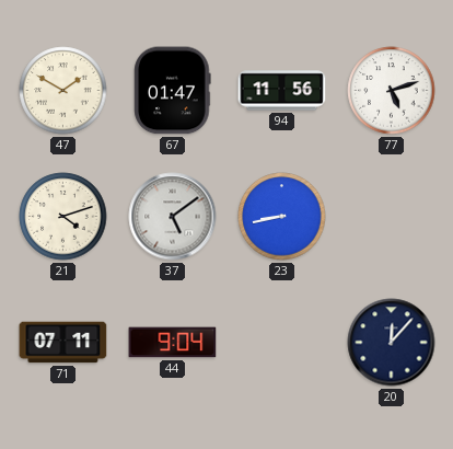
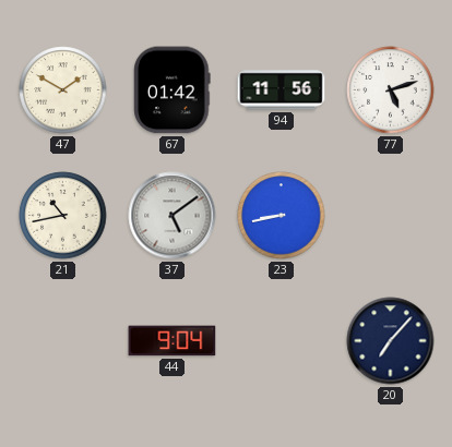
67: 01:47 -> 01:42 (173, 90)
21: 4:12 -> 10:43 (63, 216)
71: 07:11 -> none (63, 343)
20: 12:07 -> 7:07 (391, 341)
